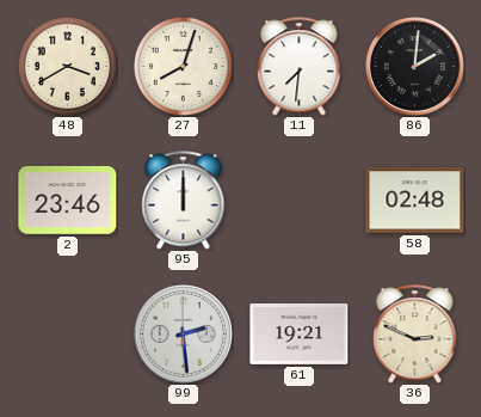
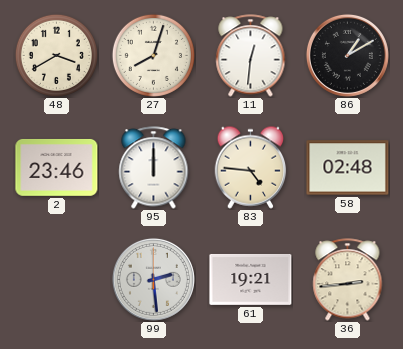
11: 7:31 -> 12:31 (251, 56)
86: 2:01 -> 1:10 (347, 55)
83: none -> 4:46 (251, 167)
36: 2:49 -> 2:44 (348, 280)
